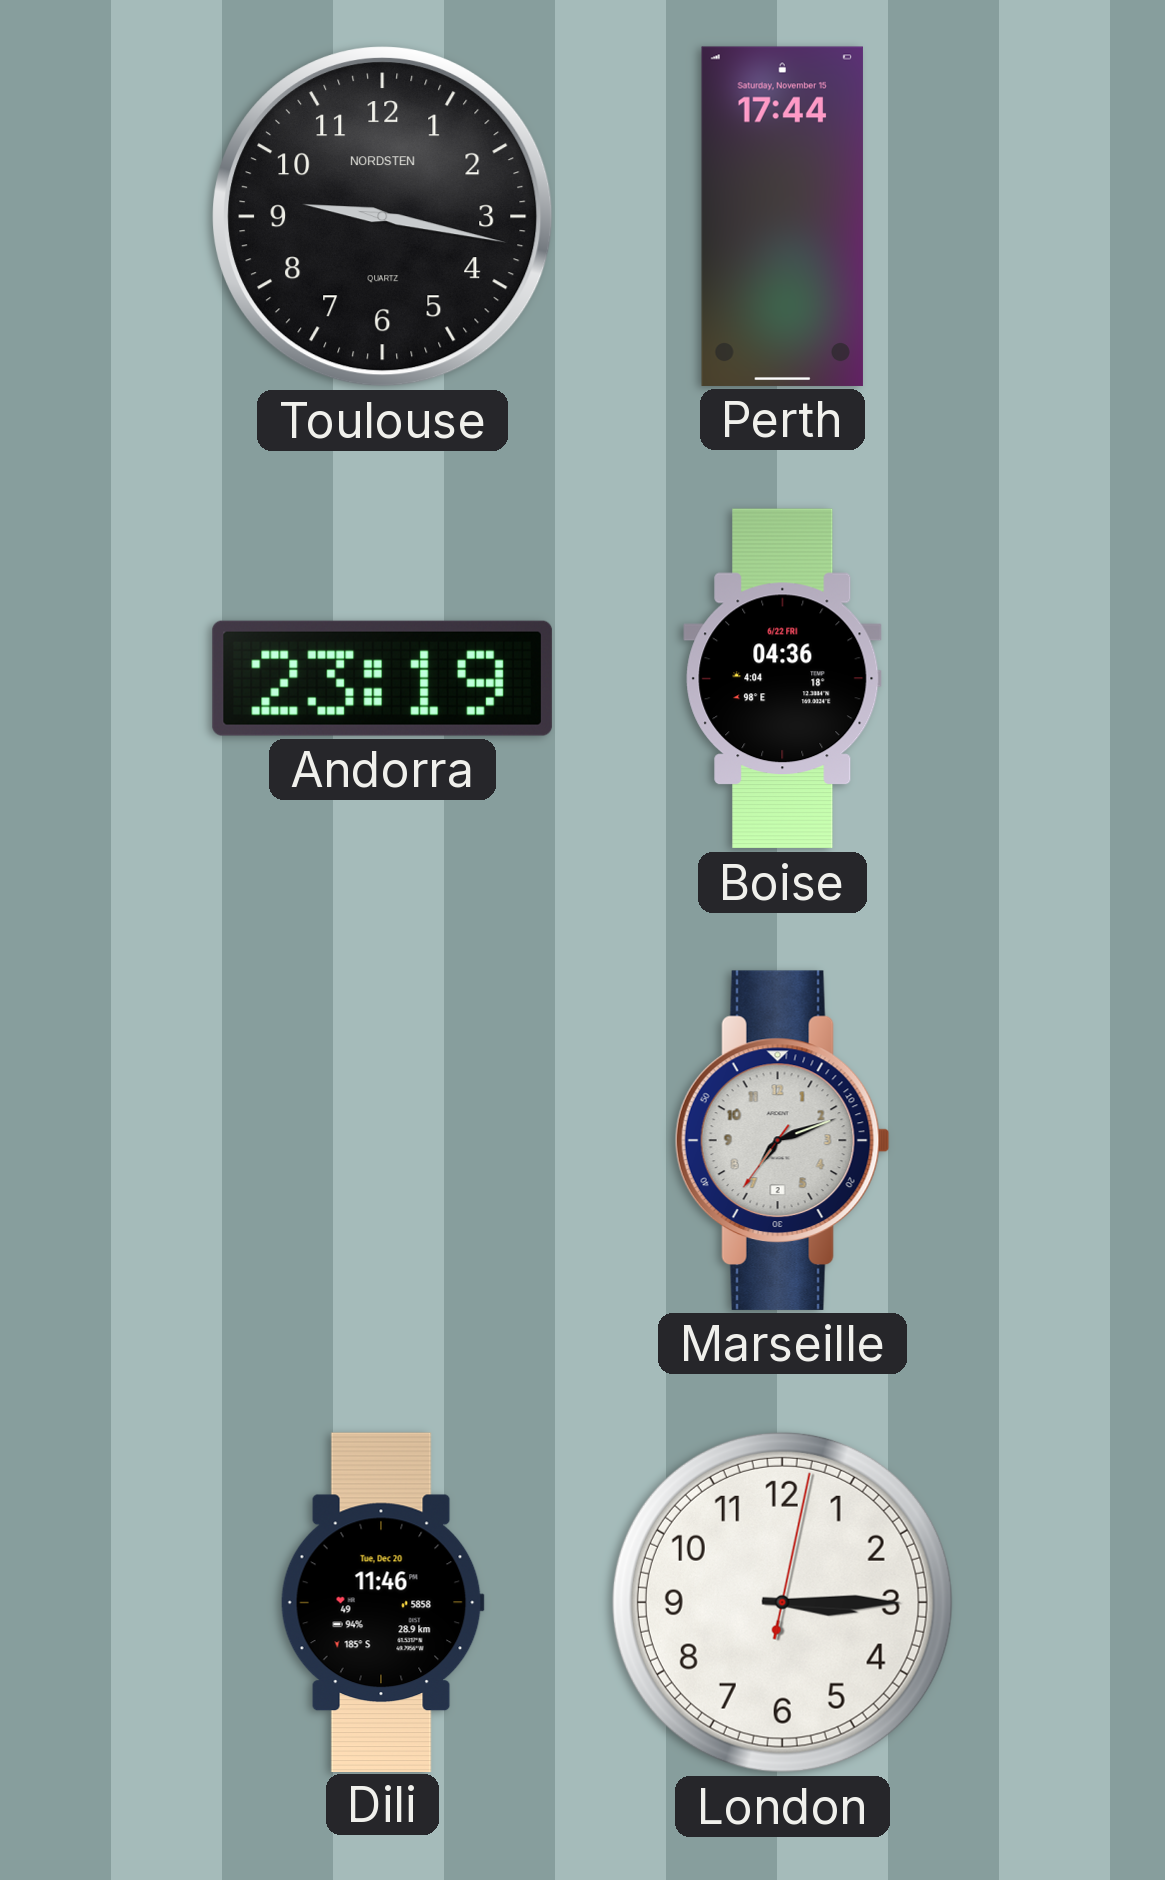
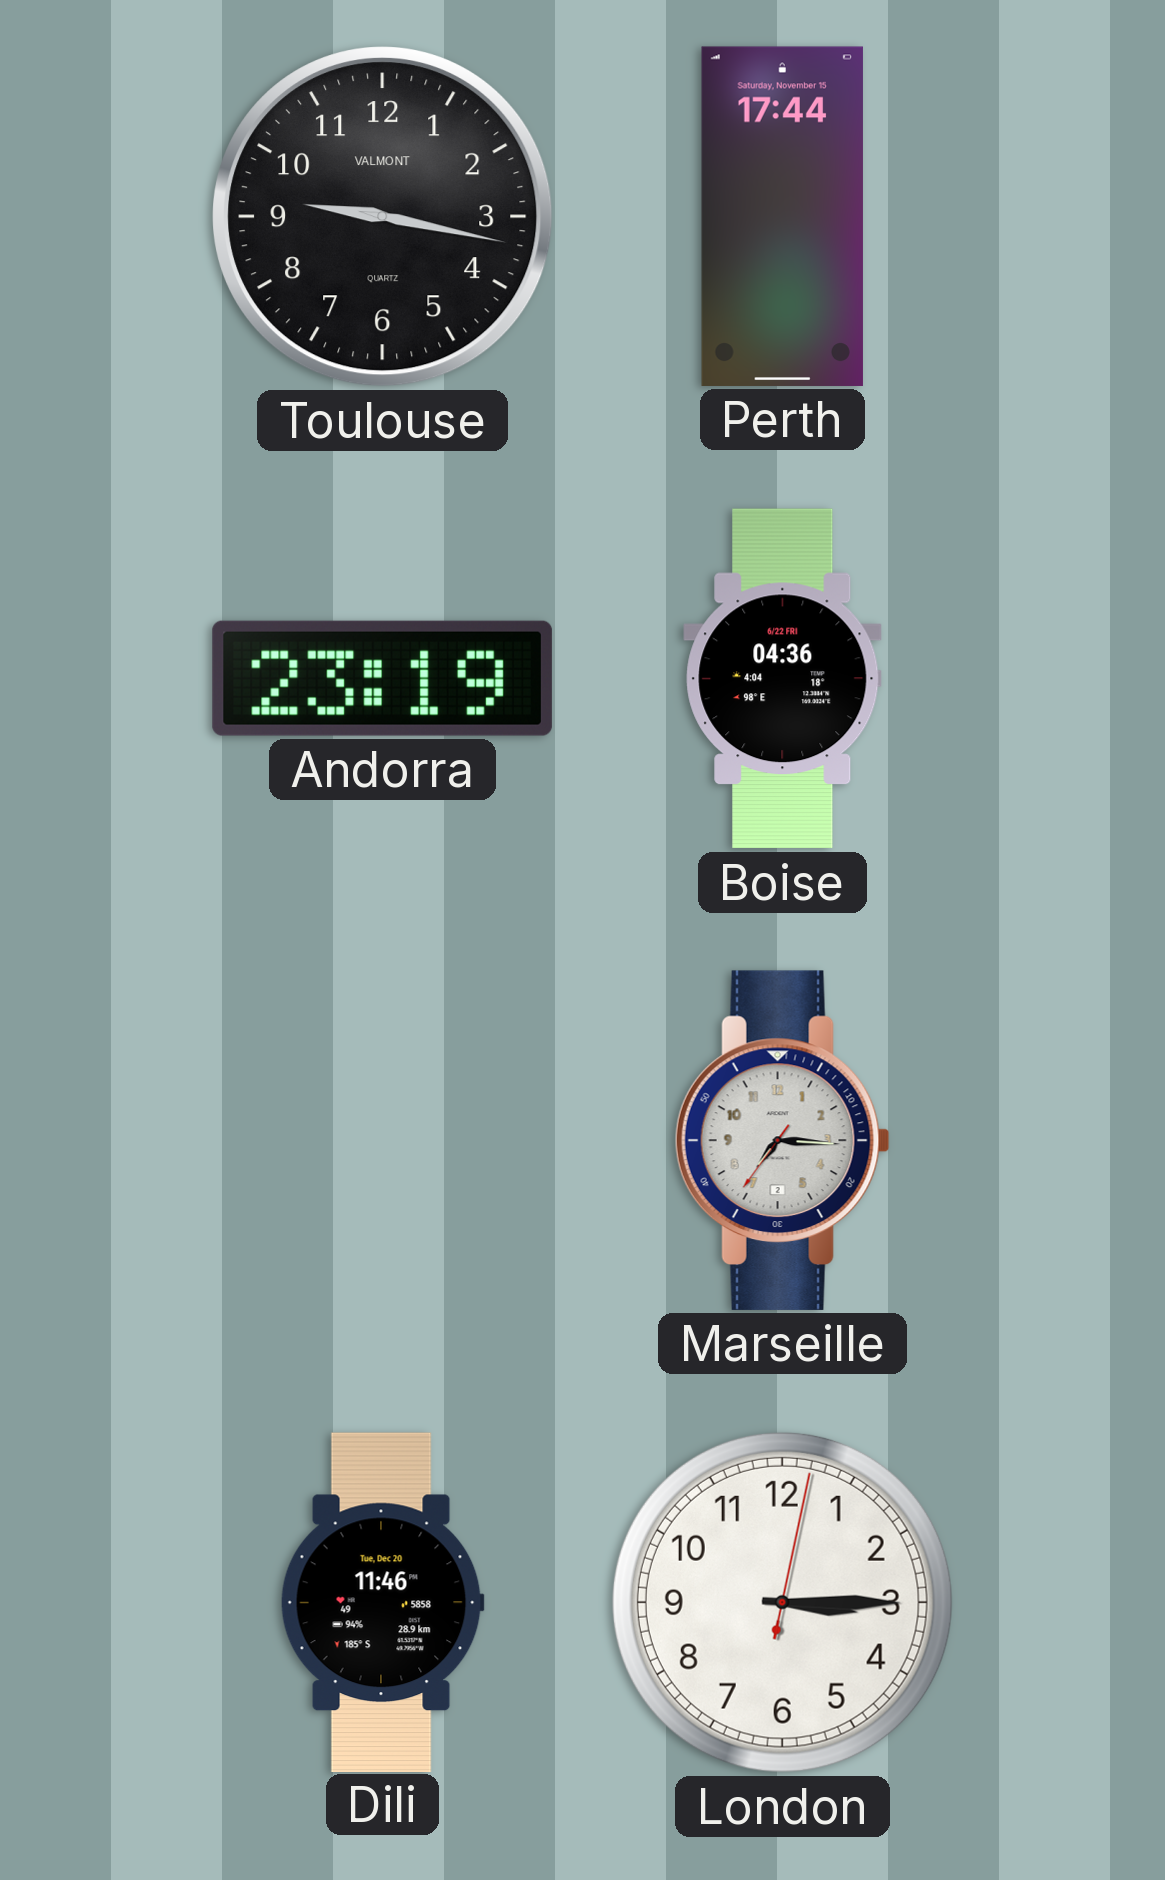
Toulouse brand: NORDSTEN -> VALMONT (383, 217)
Marseille: 7:11 -> 7:15 (782, 1140)
